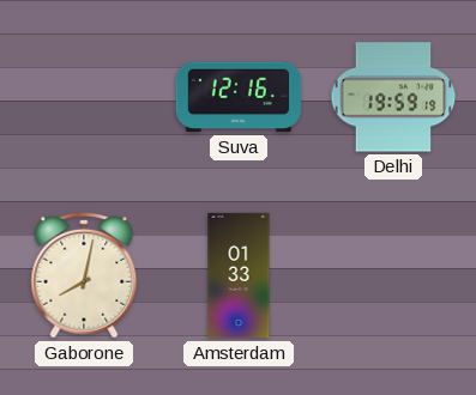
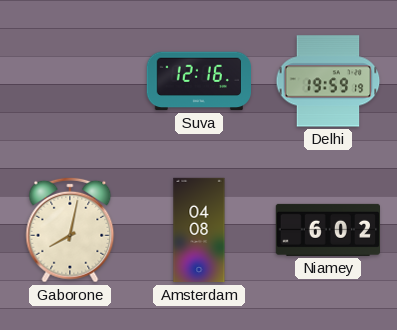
Amsterdam: 01:33 -> 04:08 (199, 230)
Niamey: none -> 6:02 (327, 230)
